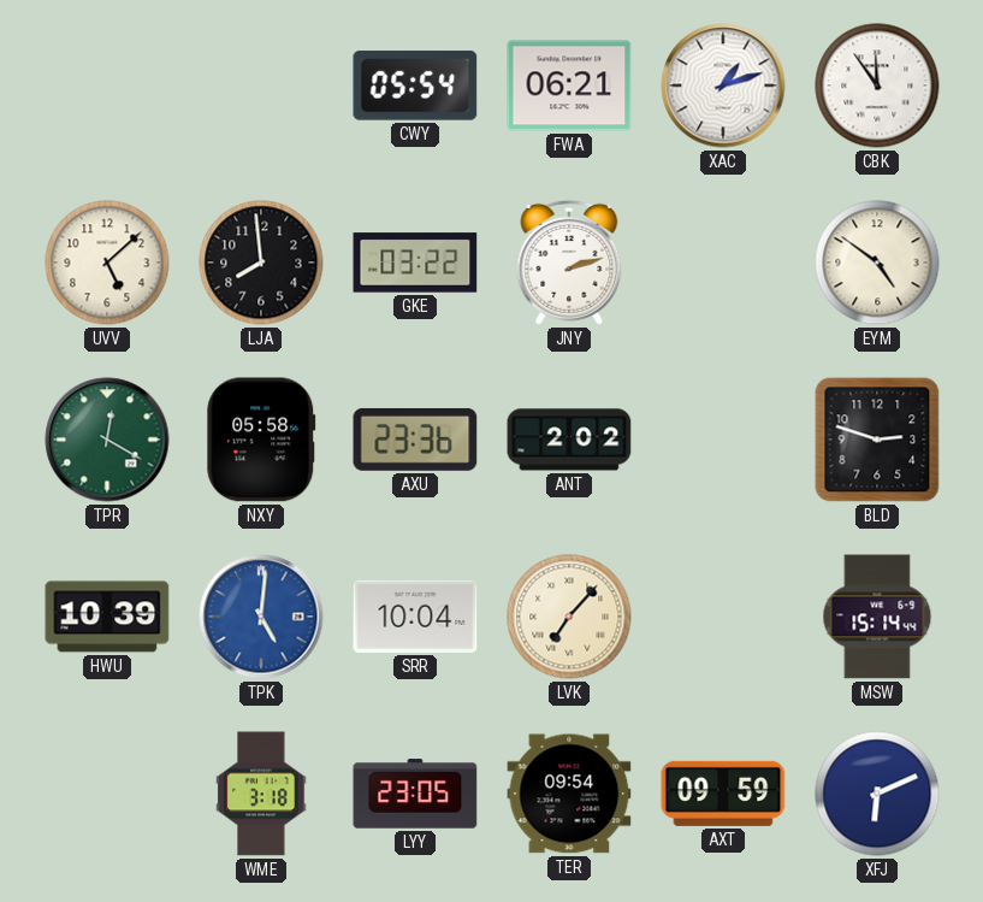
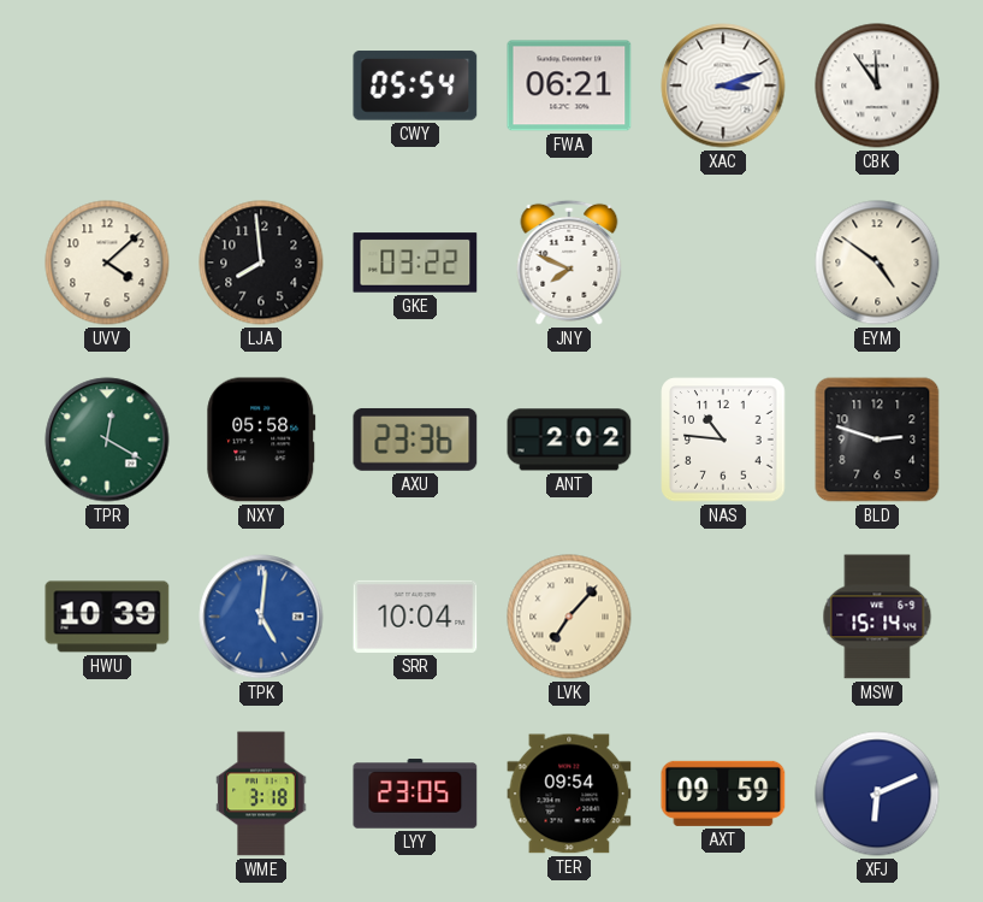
XAC: 1:12 -> 3:12 (723, 86)
UVV: 5:08 -> 4:08 (107, 263)
JNY: 2:12 -> 7:49 (569, 263)
NAS: none -> 10:46 (723, 440)
